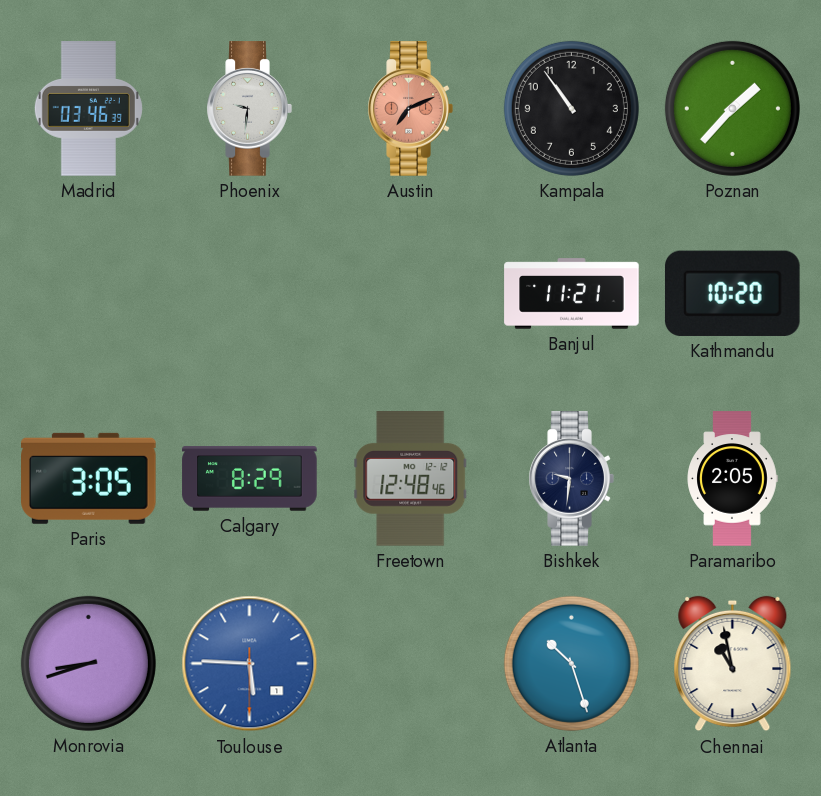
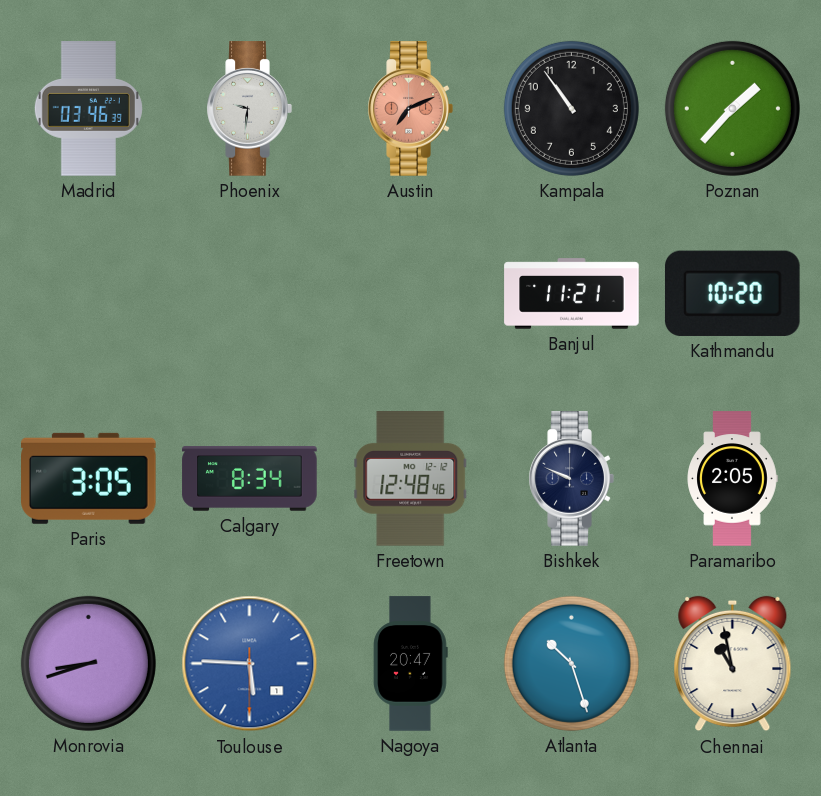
Calgary: 8:29 -> 8:34 (250, 479)
Bishkek: 9:31 -> 9:49 (571, 479)
Nagoya: none -> 20:47 (411, 664)
